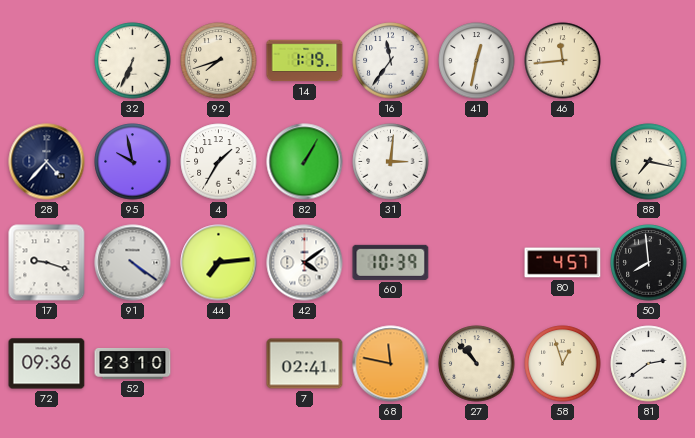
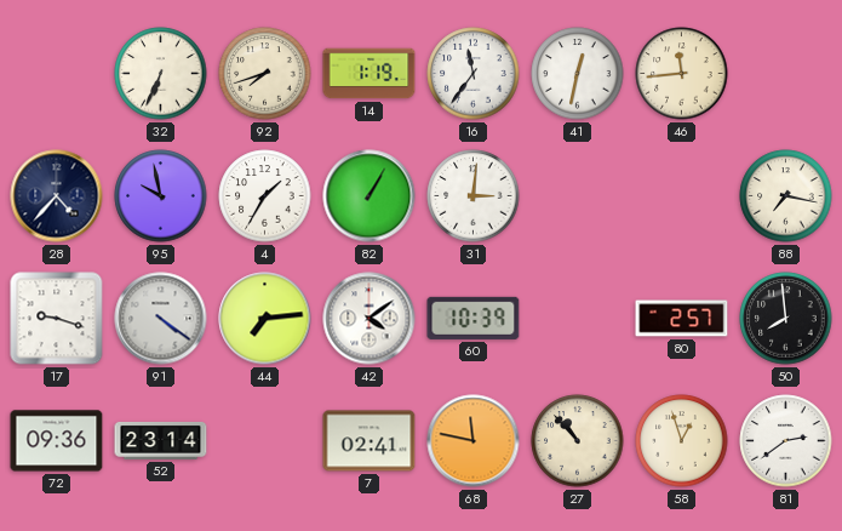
80: 4:57 -> 2:57 (682, 319)
52: 23:10 -> 23:14 (161, 440)
